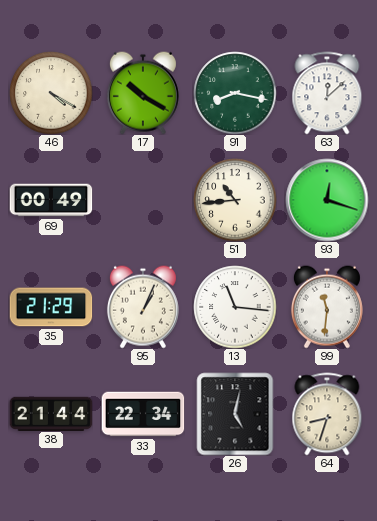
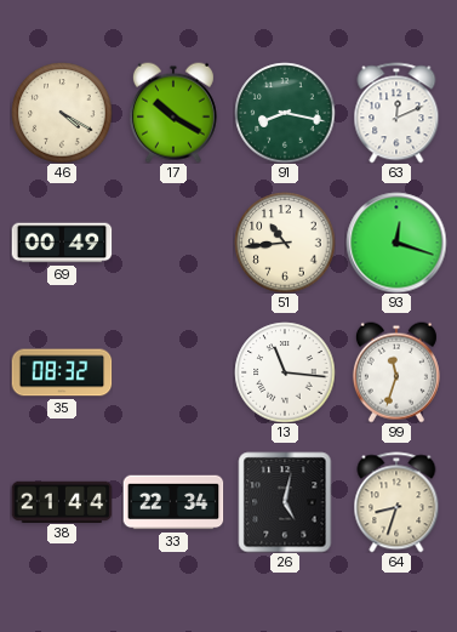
63: 12:08 -> 12:11 (396, 113)
35: 21:29 -> 08:32 (62, 372)
95: 1:04 -> none (143, 307)
99: 11:31 -> 11:33 (396, 372)
